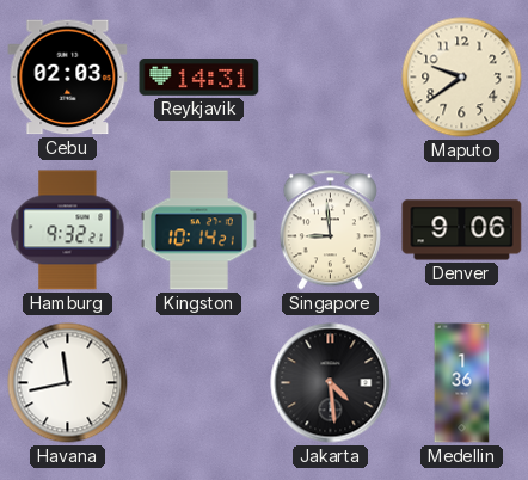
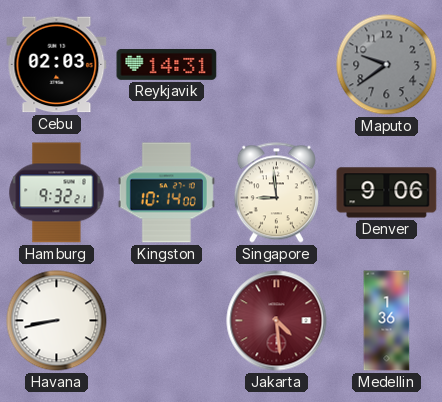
Maputo dial: cream -> grey (387, 65)
Kingston: 10:14:21 -> 10:14:00 (166, 193)
Havana: 11:43 -> 8:43 (57, 321)
Jakarta dial: black -> burgundy (277, 321)
